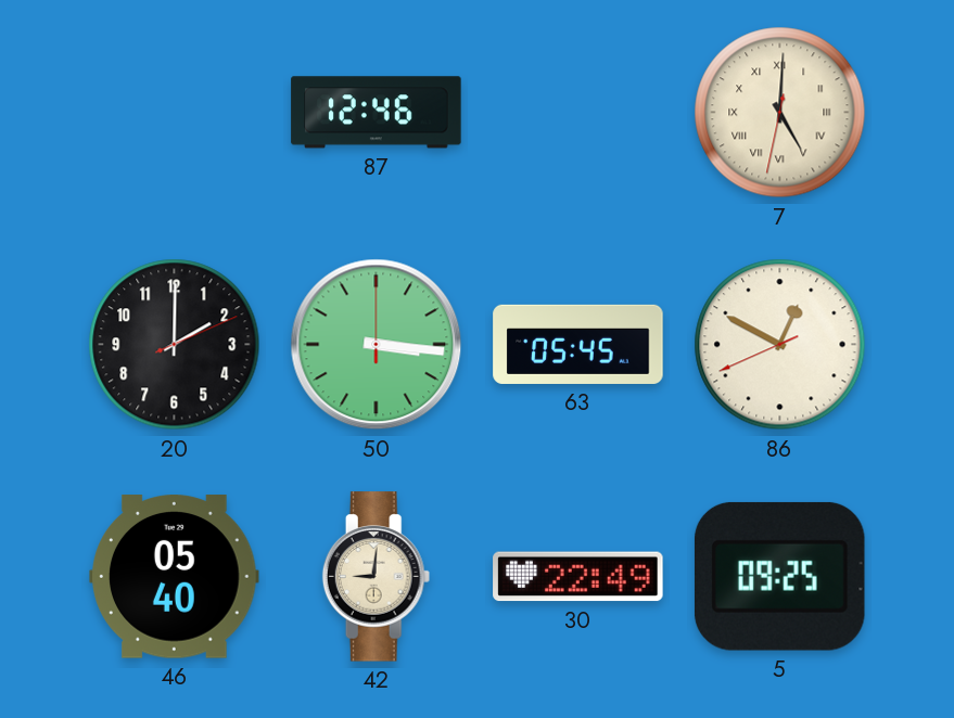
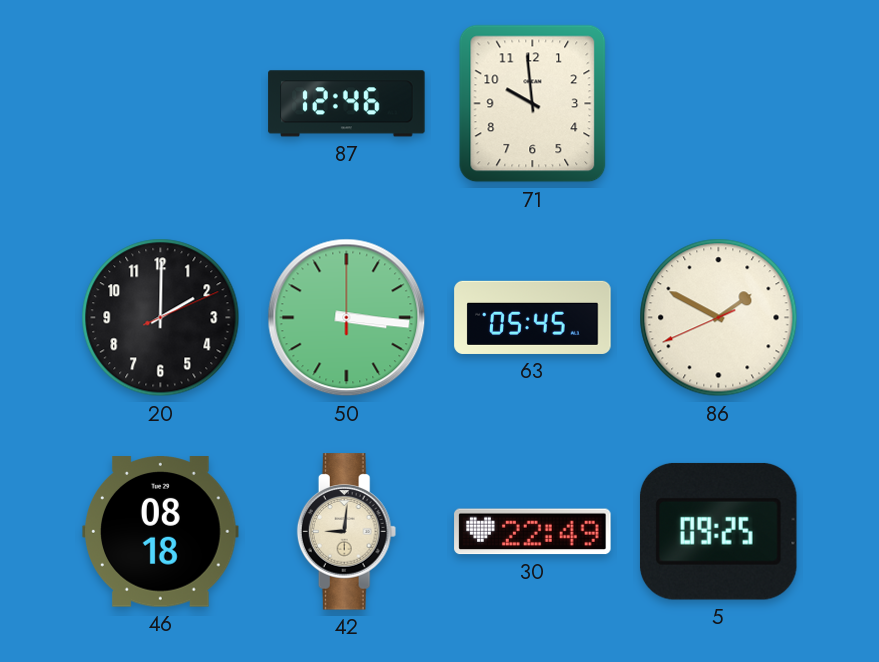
71: none -> 9:59 (533, 104)
7: 5:00 -> none (780, 113)
86: 12:49 -> 1:49 (719, 318)
46: 05:40 -> 08:18 (161, 532)
